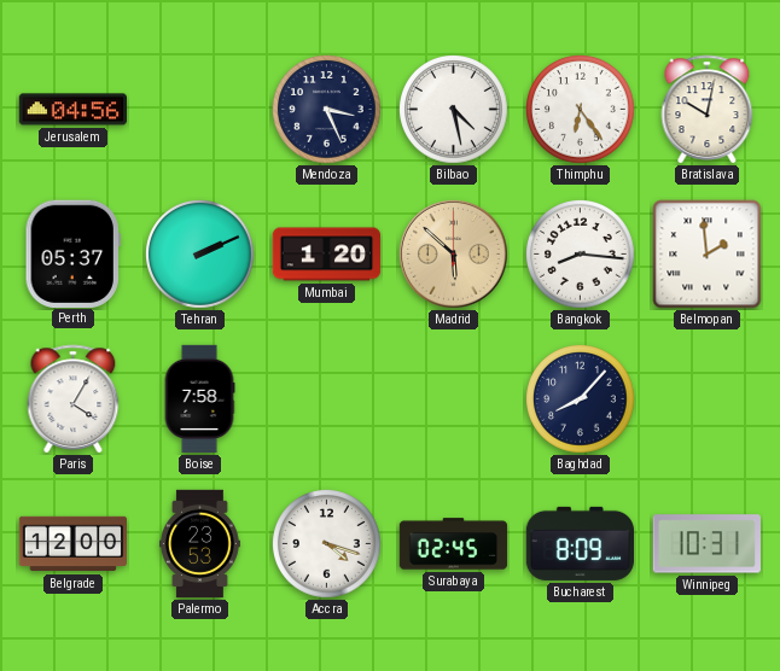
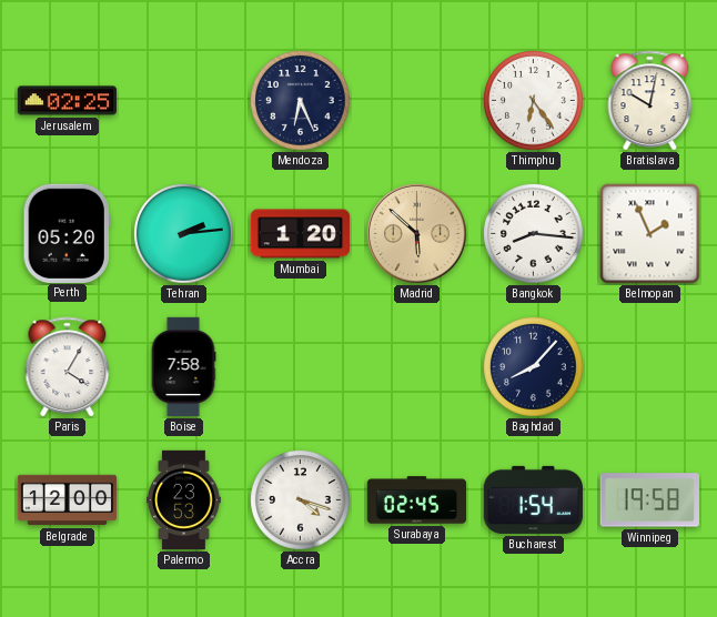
Jerusalem: 04:56 -> 02:25 (67, 101)
Mendoza: 3:26 -> 6:26 (301, 101)
Bilbao: 4:28 -> none (454, 110)
Perth: 05:37 -> 05:20 (67, 233)
Tehran: 2:11 -> 2:14 (184, 234)
Belmopan: 1:59 -> 1:56 (650, 234)
Bucharest: 8:09 -> 1:54 (533, 499)
Winnipeg: 10:31 -> 19:58 (649, 500)
